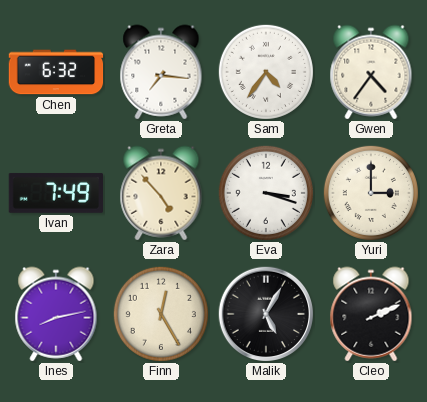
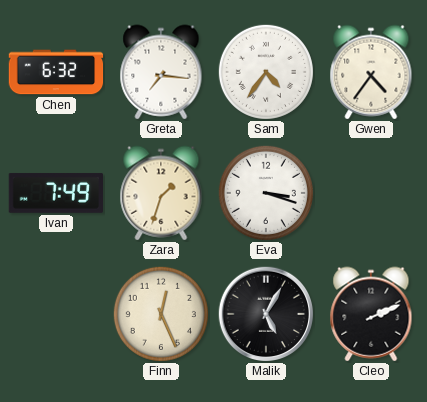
Zara: 4:53 -> 1:33 (161, 193)
Yuri: 3:00 -> none (371, 193)
Ines: 8:13 -> none (56, 314)
Finn: 12:25 -> 12:26 (161, 314)
